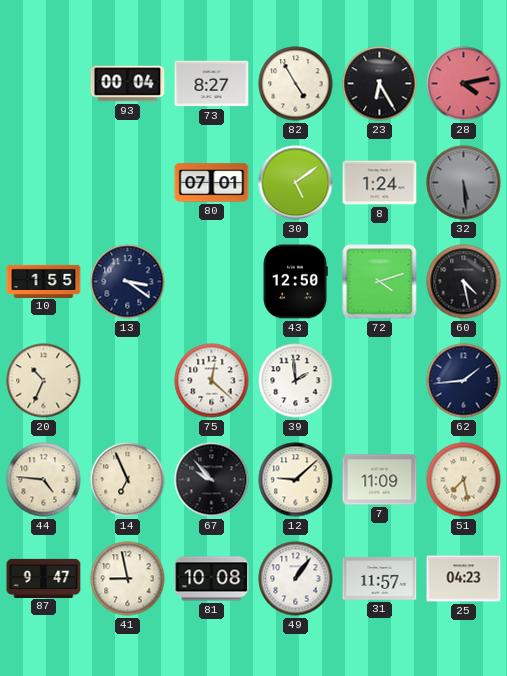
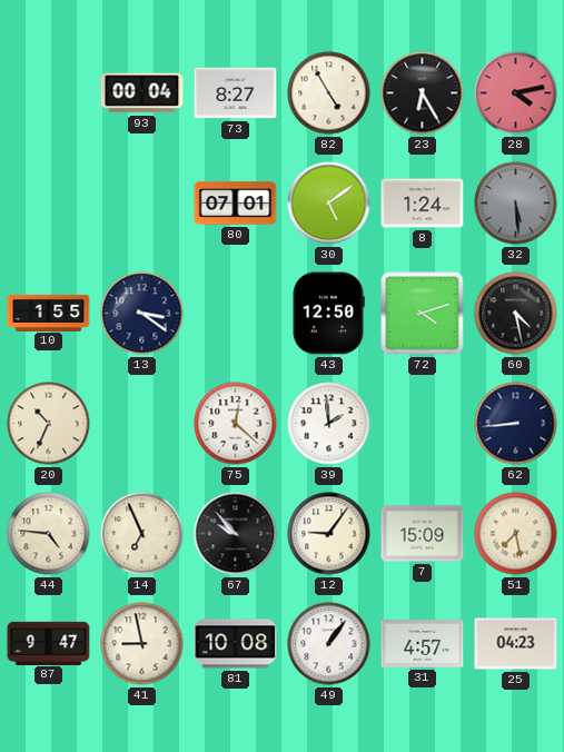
62: 1:44 -> 8:44 (516, 424)
12: 9:08 -> 9:06 (329, 534)
7: 11:09 -> 15:09 (423, 534)
31: 11:57 -> 4:57 (423, 644)
